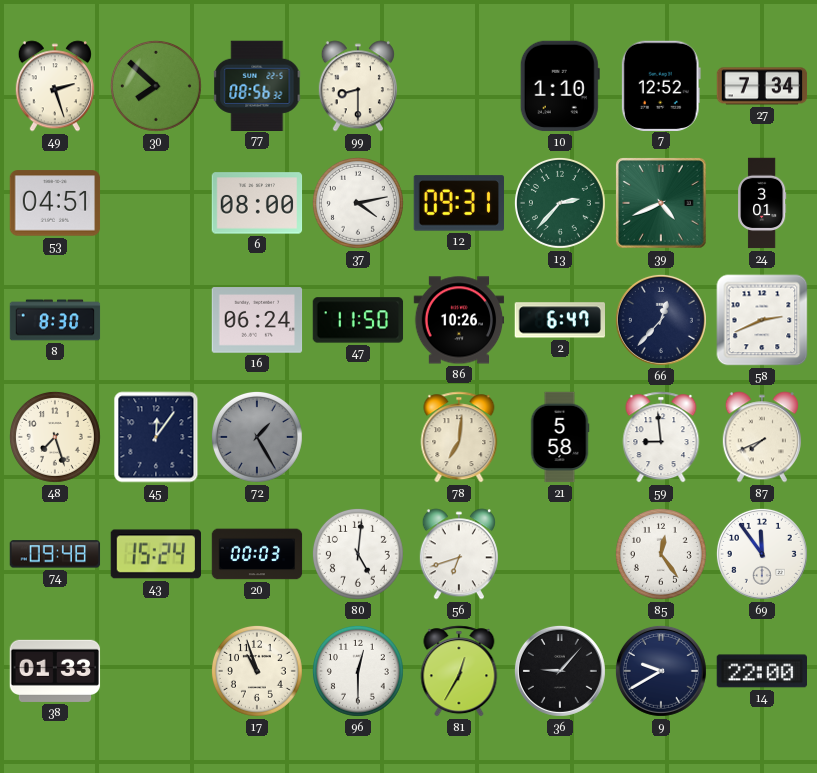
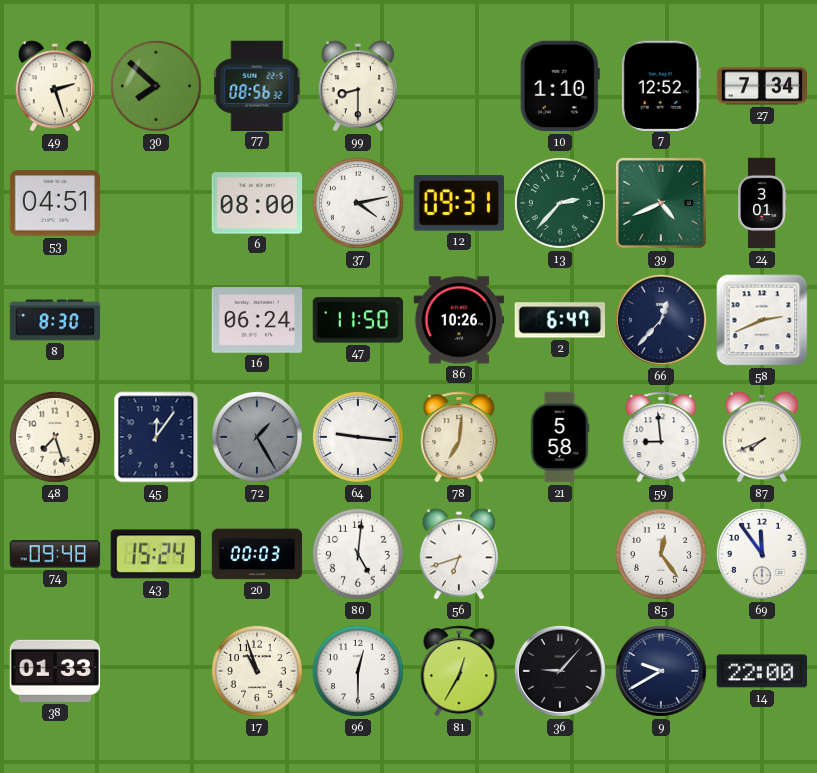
64: none -> 9:16 (358, 437)
